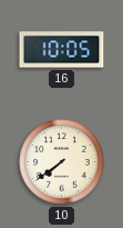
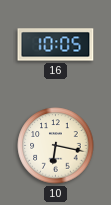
10: 7:39 -> 6:17 (56, 146)
